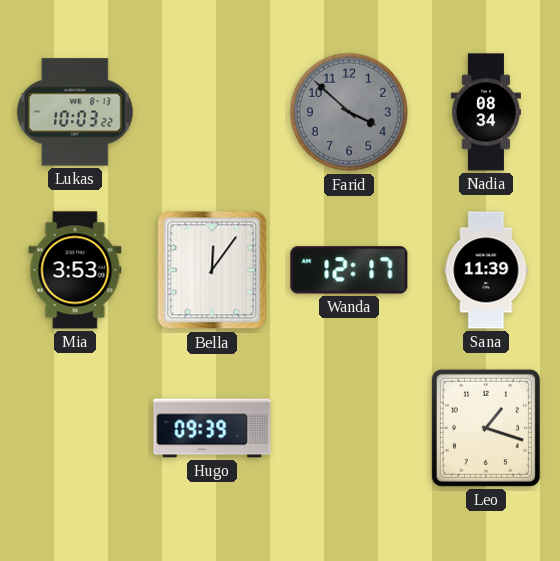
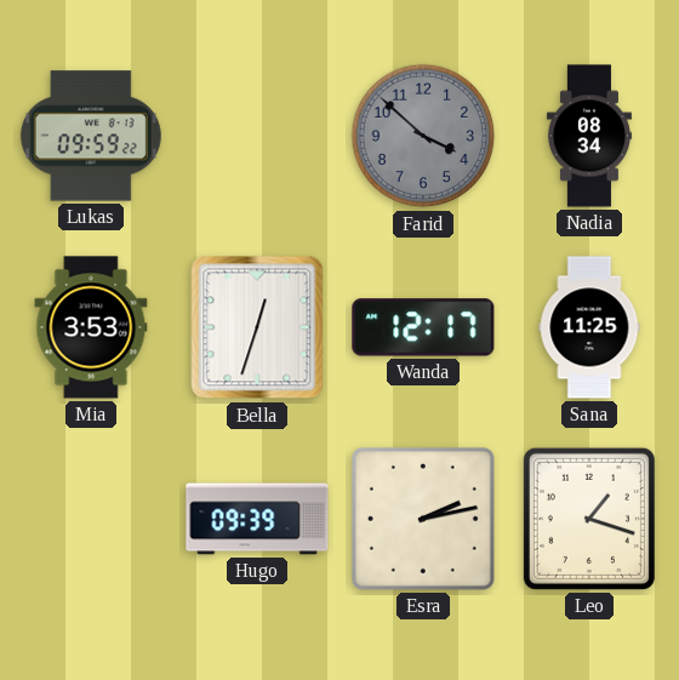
Lukas: 10:03 -> 09:59 (91, 136)
Bella: 12:06 -> 12:33 (257, 327)
Sana: 11:39 -> 11:25 (589, 327)
Esra: none -> 2:13 (423, 519)
